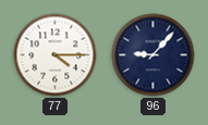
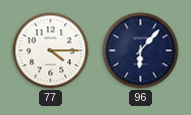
96: 9:07 -> 6:07 (141, 51)
